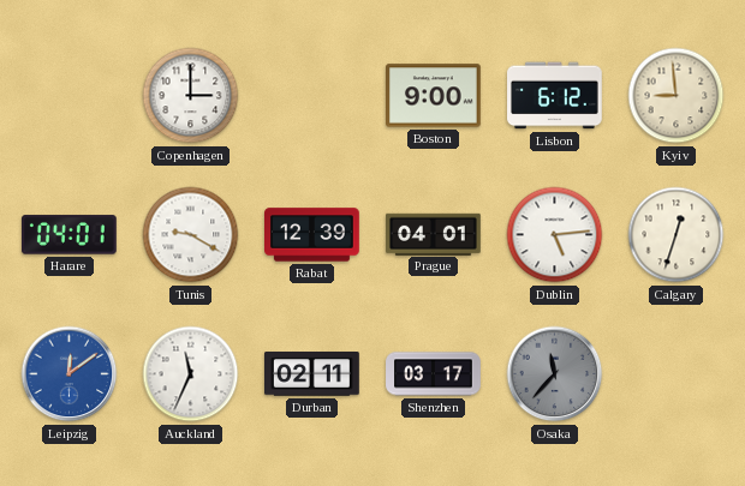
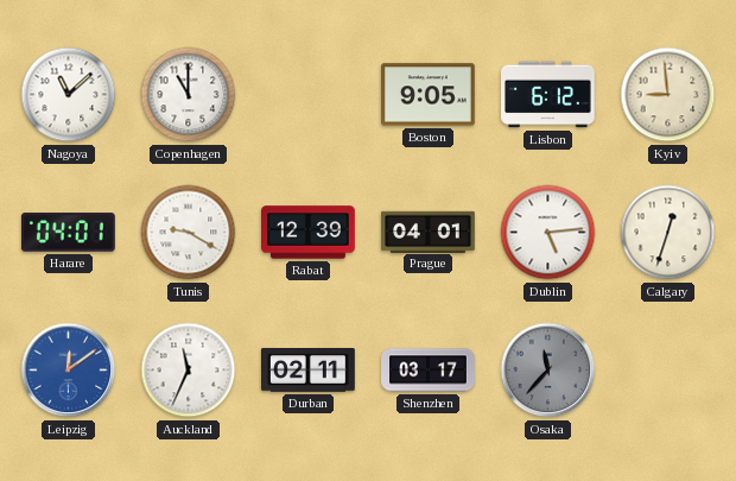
Nagoya: none -> 11:08 (69, 95)
Copenhagen: 3:00 -> 11:00 (189, 95)
Boston: 9:00 -> 9:05 (429, 95)
